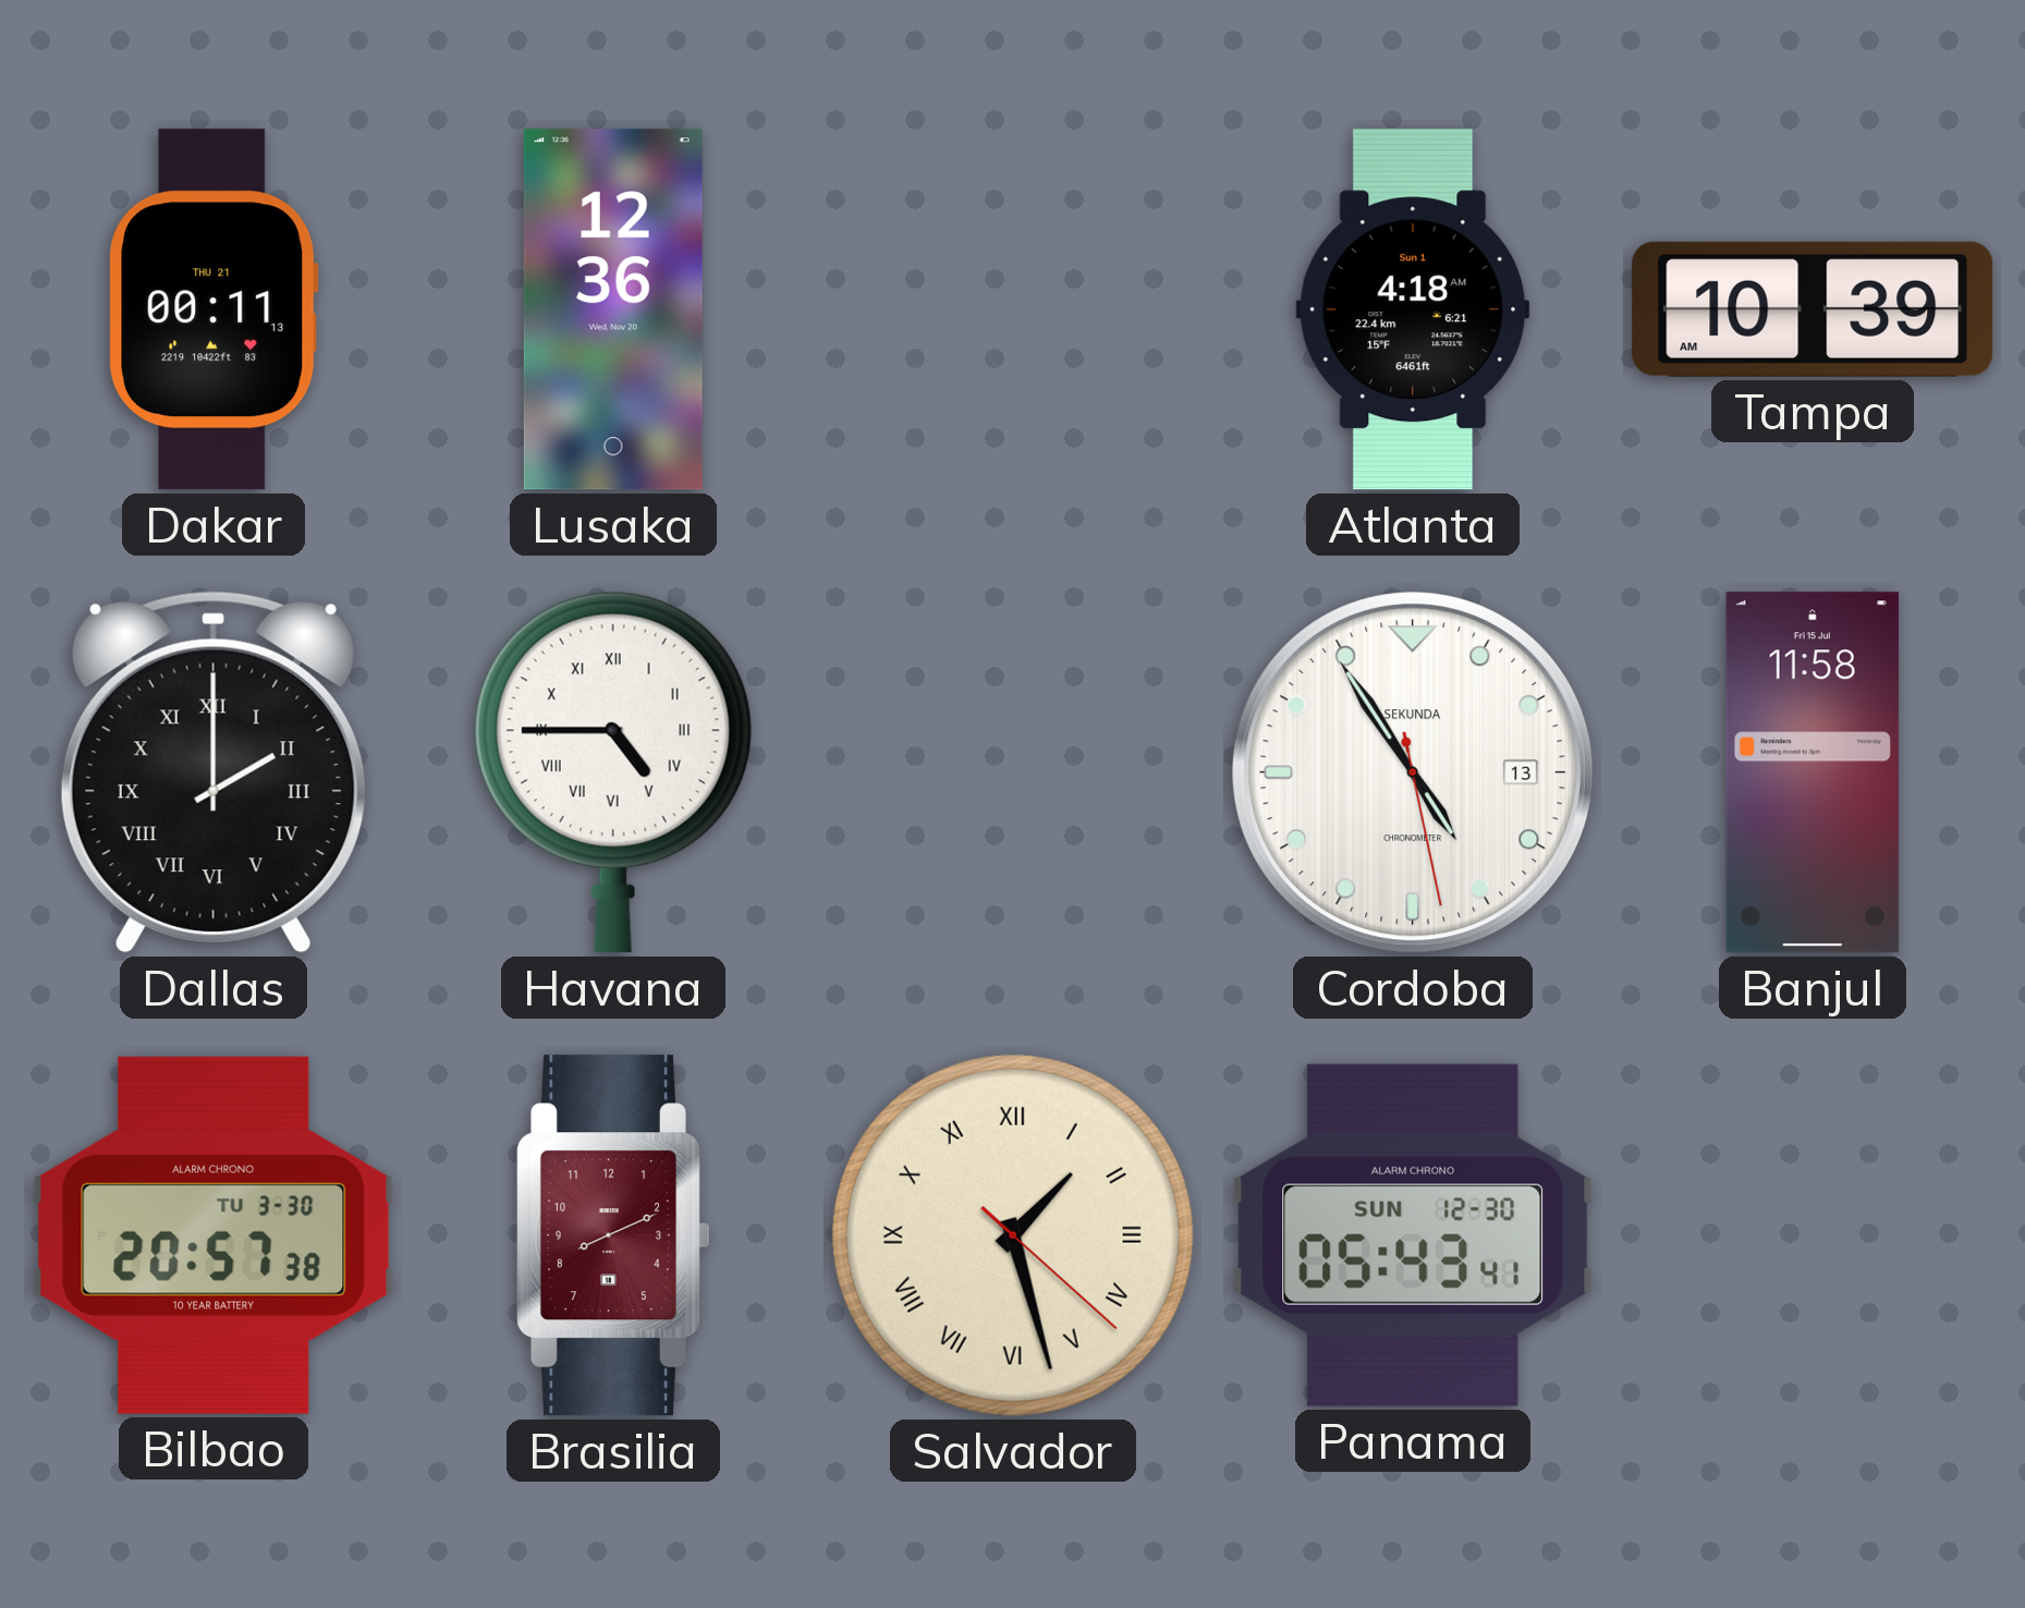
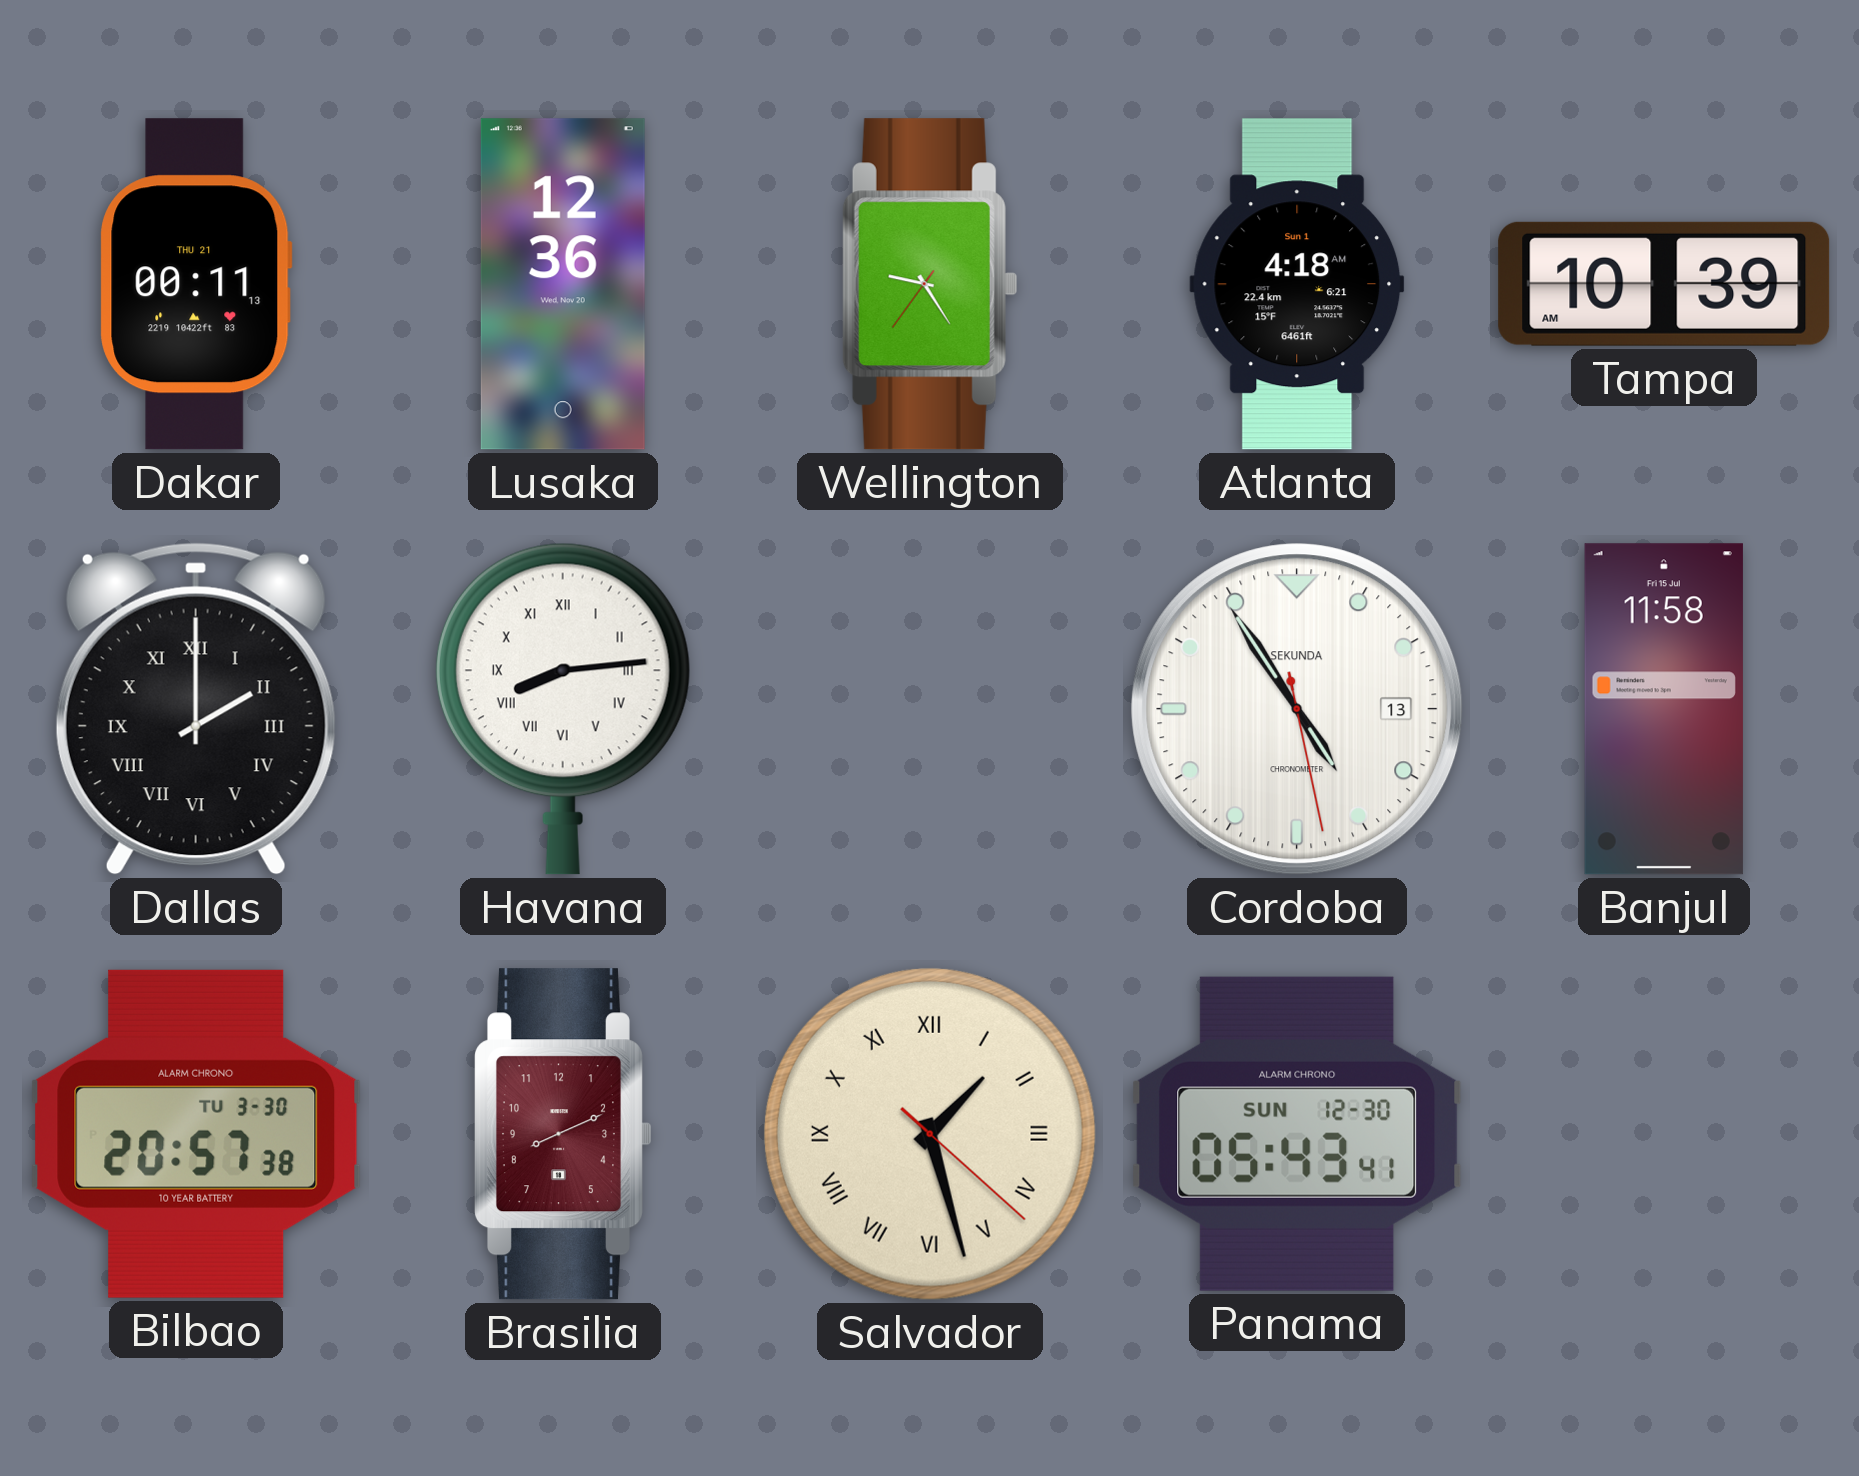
Wellington: none -> 9:24 (930, 284)
Havana: 4:45 -> 8:14 (563, 709)
